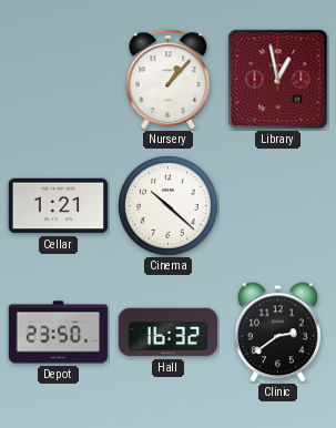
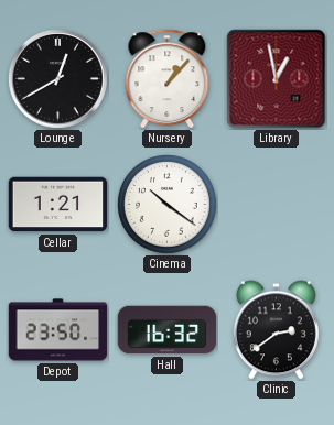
Lounge: none -> 12:40 (57, 78)
Cinema: 10:22 -> 10:21 (166, 204)
